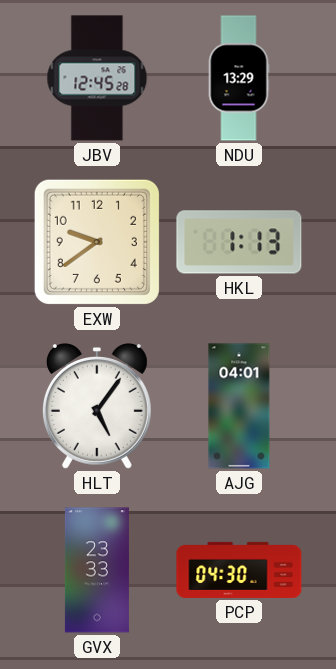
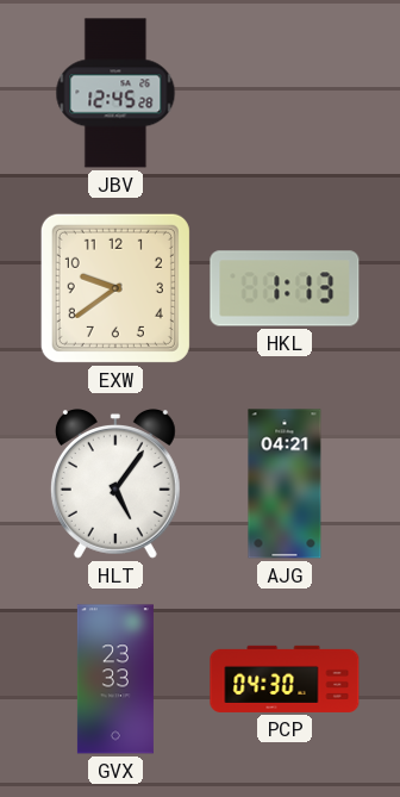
NDU: 13:29 -> none (239, 78)
AJG: 04:01 -> 04:21 (285, 484)
